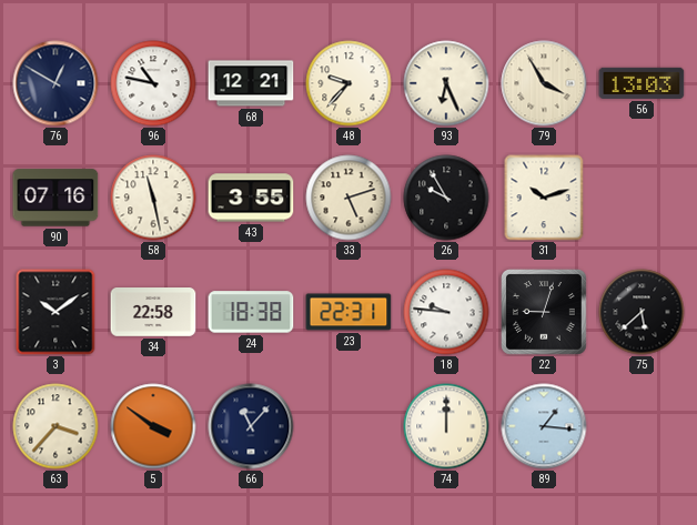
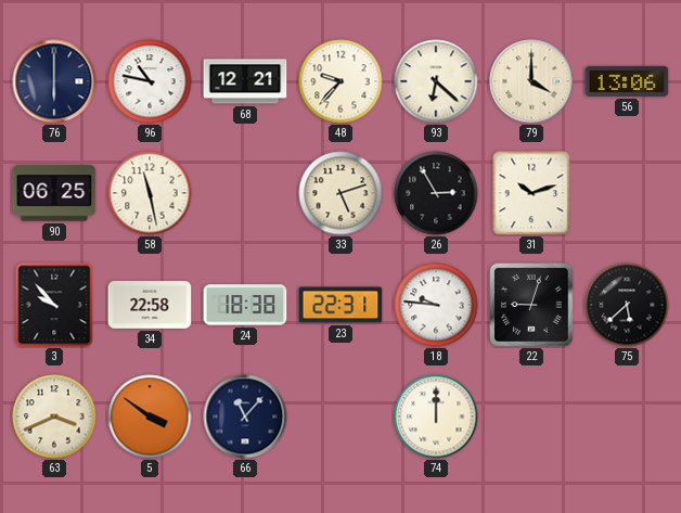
76: 12:50 -> 6:00 (54, 81)
93: 6:26 -> 6:22 (436, 81)
79: 3:55 -> 4:00 (531, 81)
56: 13:03 -> 13:06 (627, 81)
90: 07:16 -> 06:25 (54, 193)
43: 3:55 -> none (251, 198)
26: 9:55 -> 2:55 (436, 193)
3: 10:09 -> 9:53 (54, 305)
63: 3:37 -> 3:41 (54, 416)
89: 1:16 -> none (544, 426)
